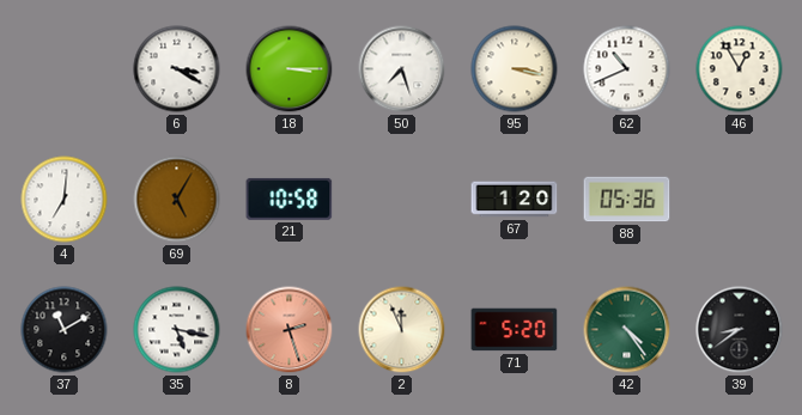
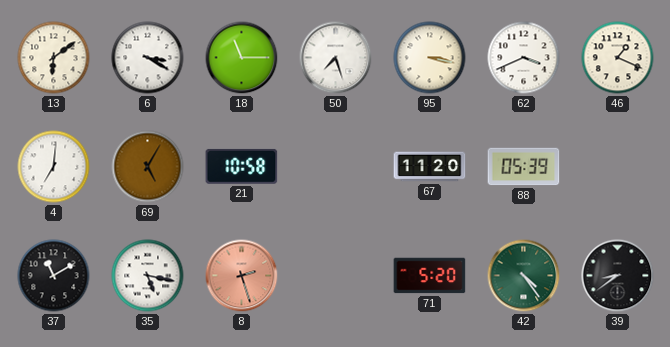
13: none -> 6:09 (54, 58)
18: 3:15 -> 11:15 (242, 58)
62: 10:41 -> 3:41 (524, 58)
46: 12:55 -> 1:19 (618, 58)
67: 1:20 -> 11:20 (430, 167)
88: 05:36 -> 05:39 (524, 167)
2: 11:56 -> none (402, 330)
